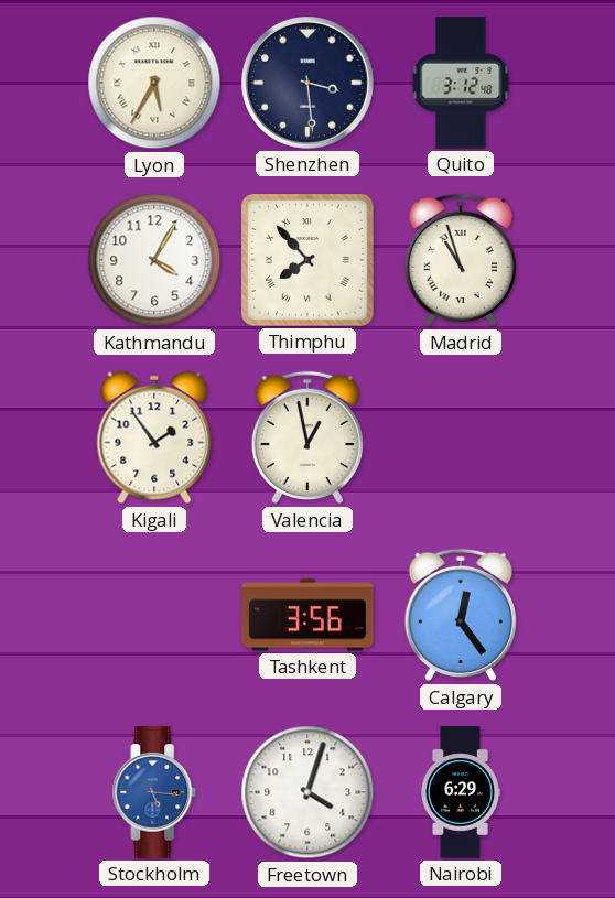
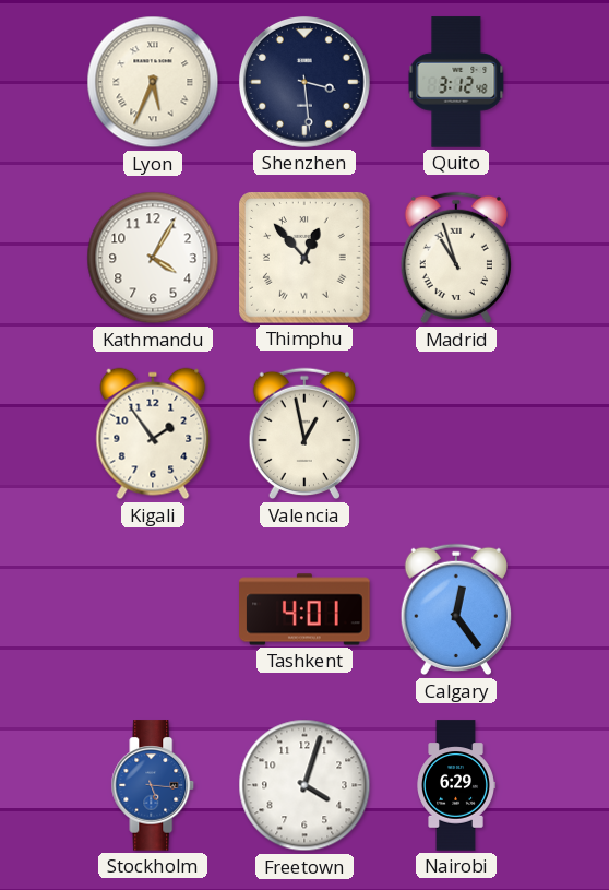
Lyon: 5:35 -> 5:34 (153, 82)
Thimphu: 7:53 -> 12:53 (304, 258)
Tashkent: 3:56 -> 4:01 (304, 609)
